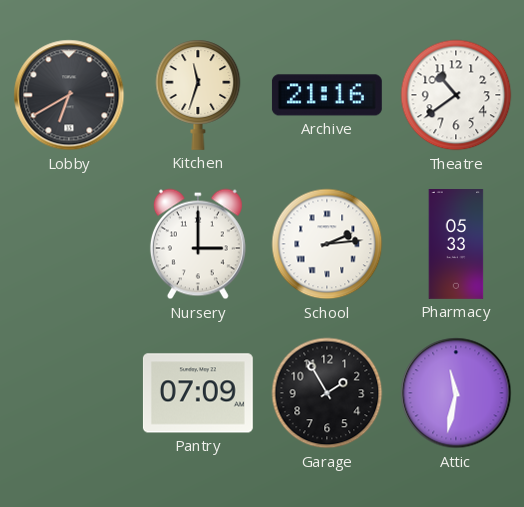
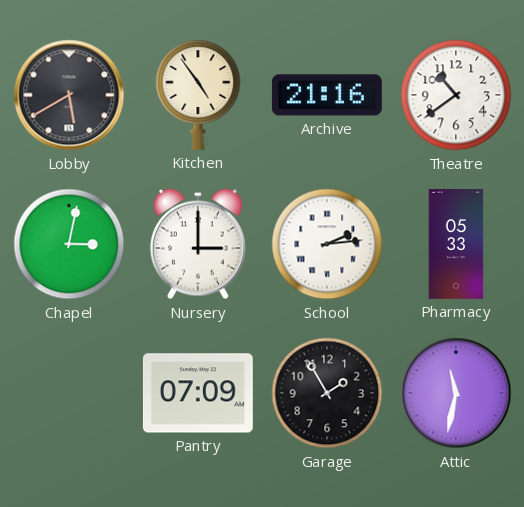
Lobby: 6:40 -> 5:40 (69, 95)
Kitchen: 11:33 -> 4:54 (198, 95)
Chapel: none -> 3:02 (69, 244)
